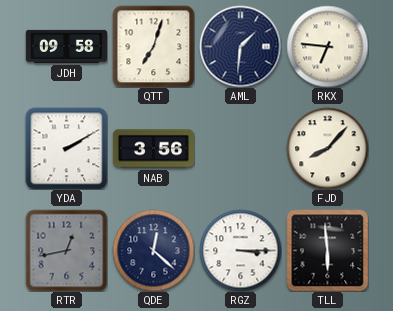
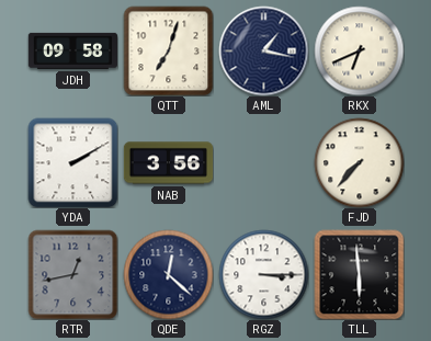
AML: 1:31 -> 1:17 (263, 50)
RKX: 6:46 -> 6:41 (359, 50)
FJD: 8:07 -> 7:37 (359, 162)
